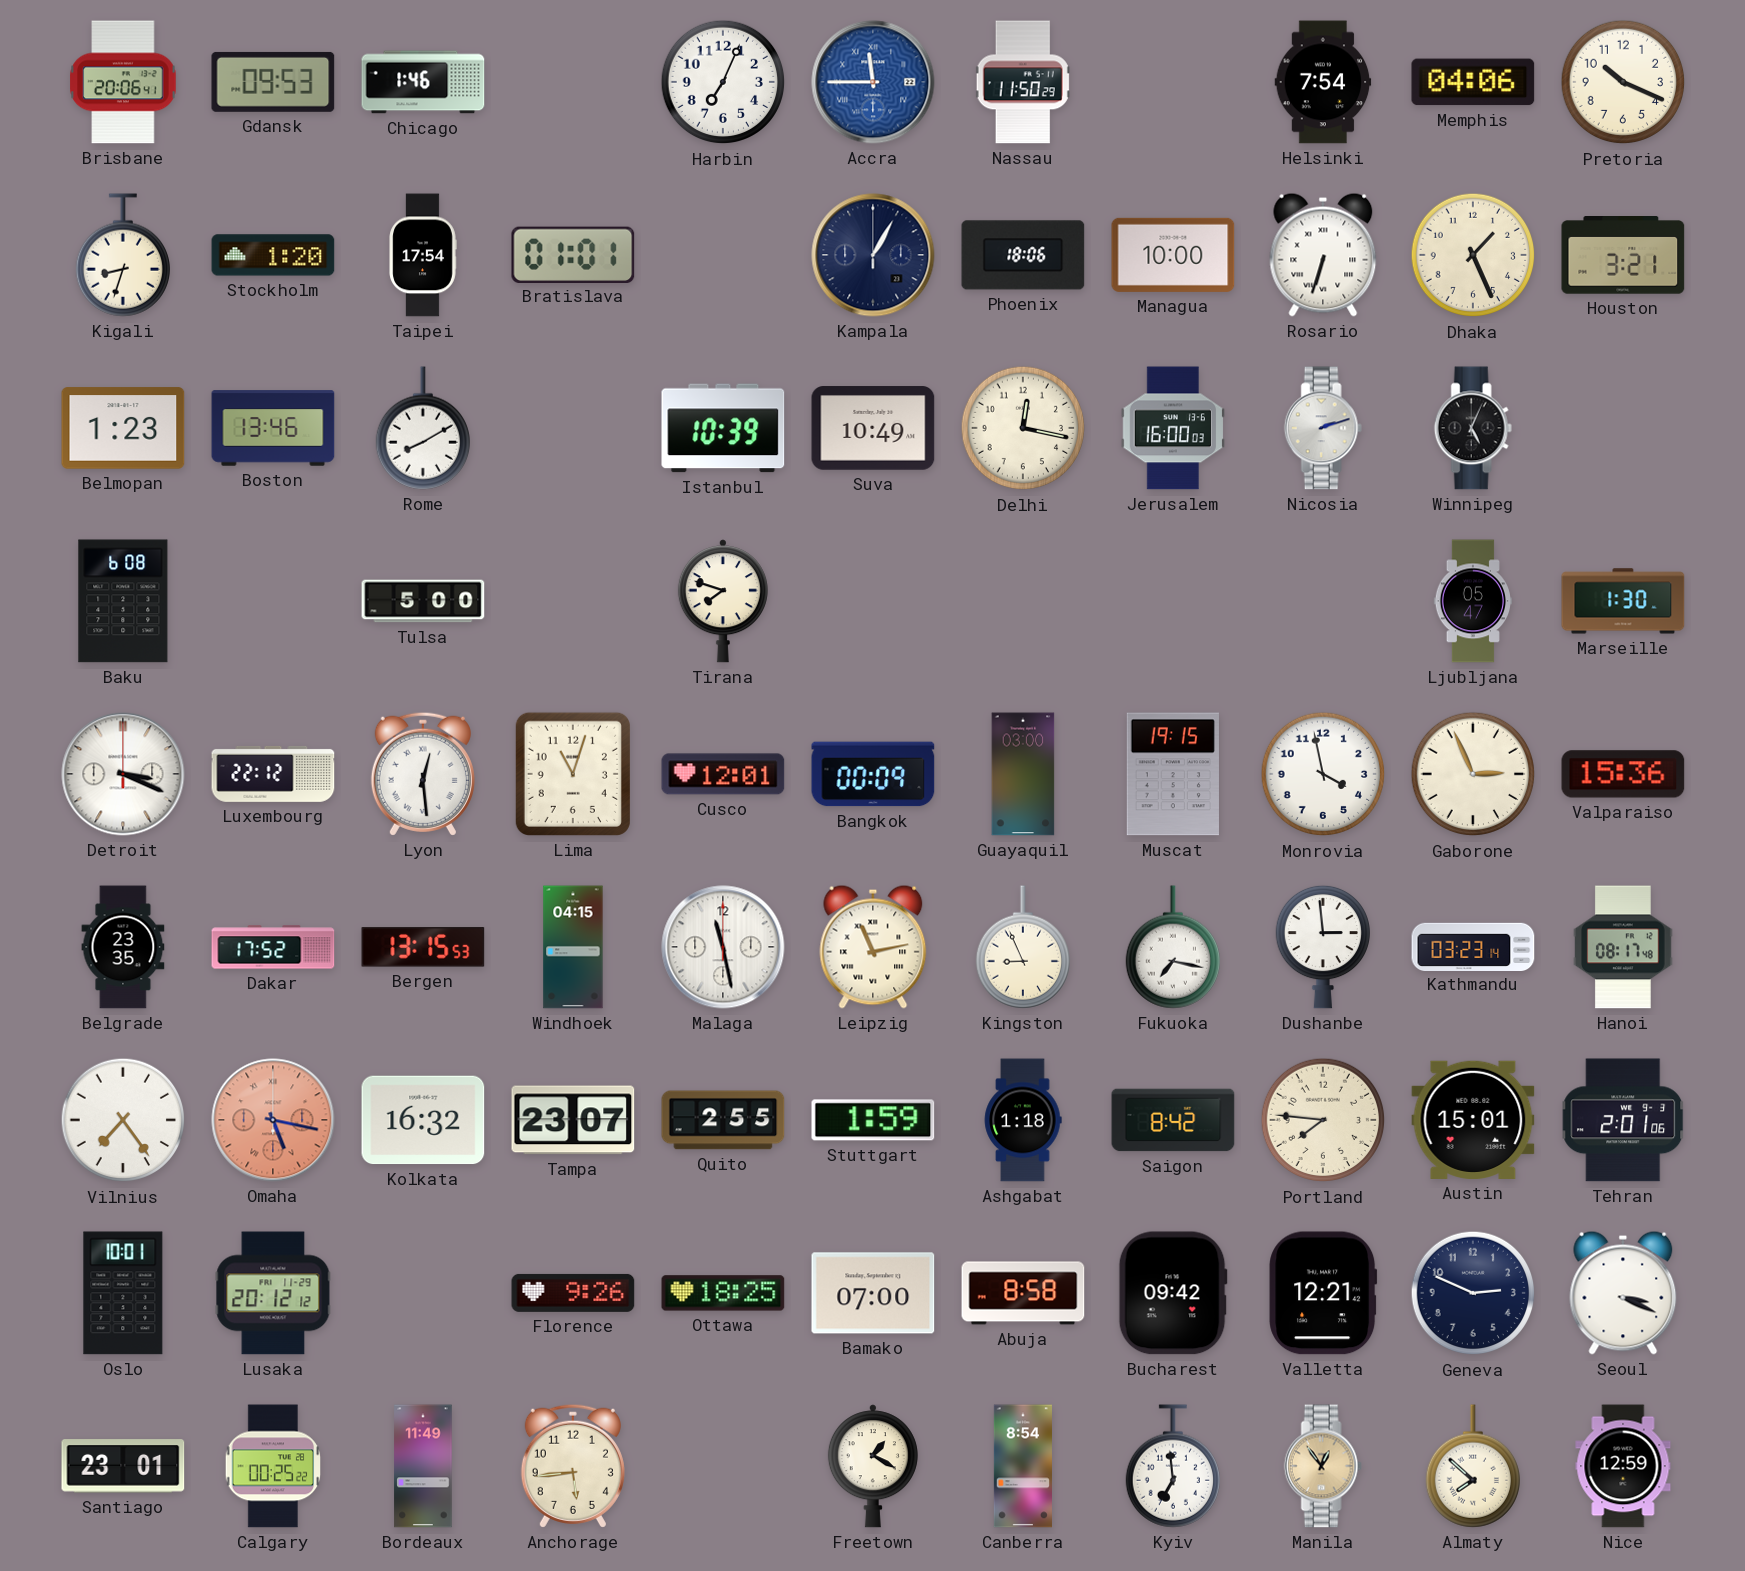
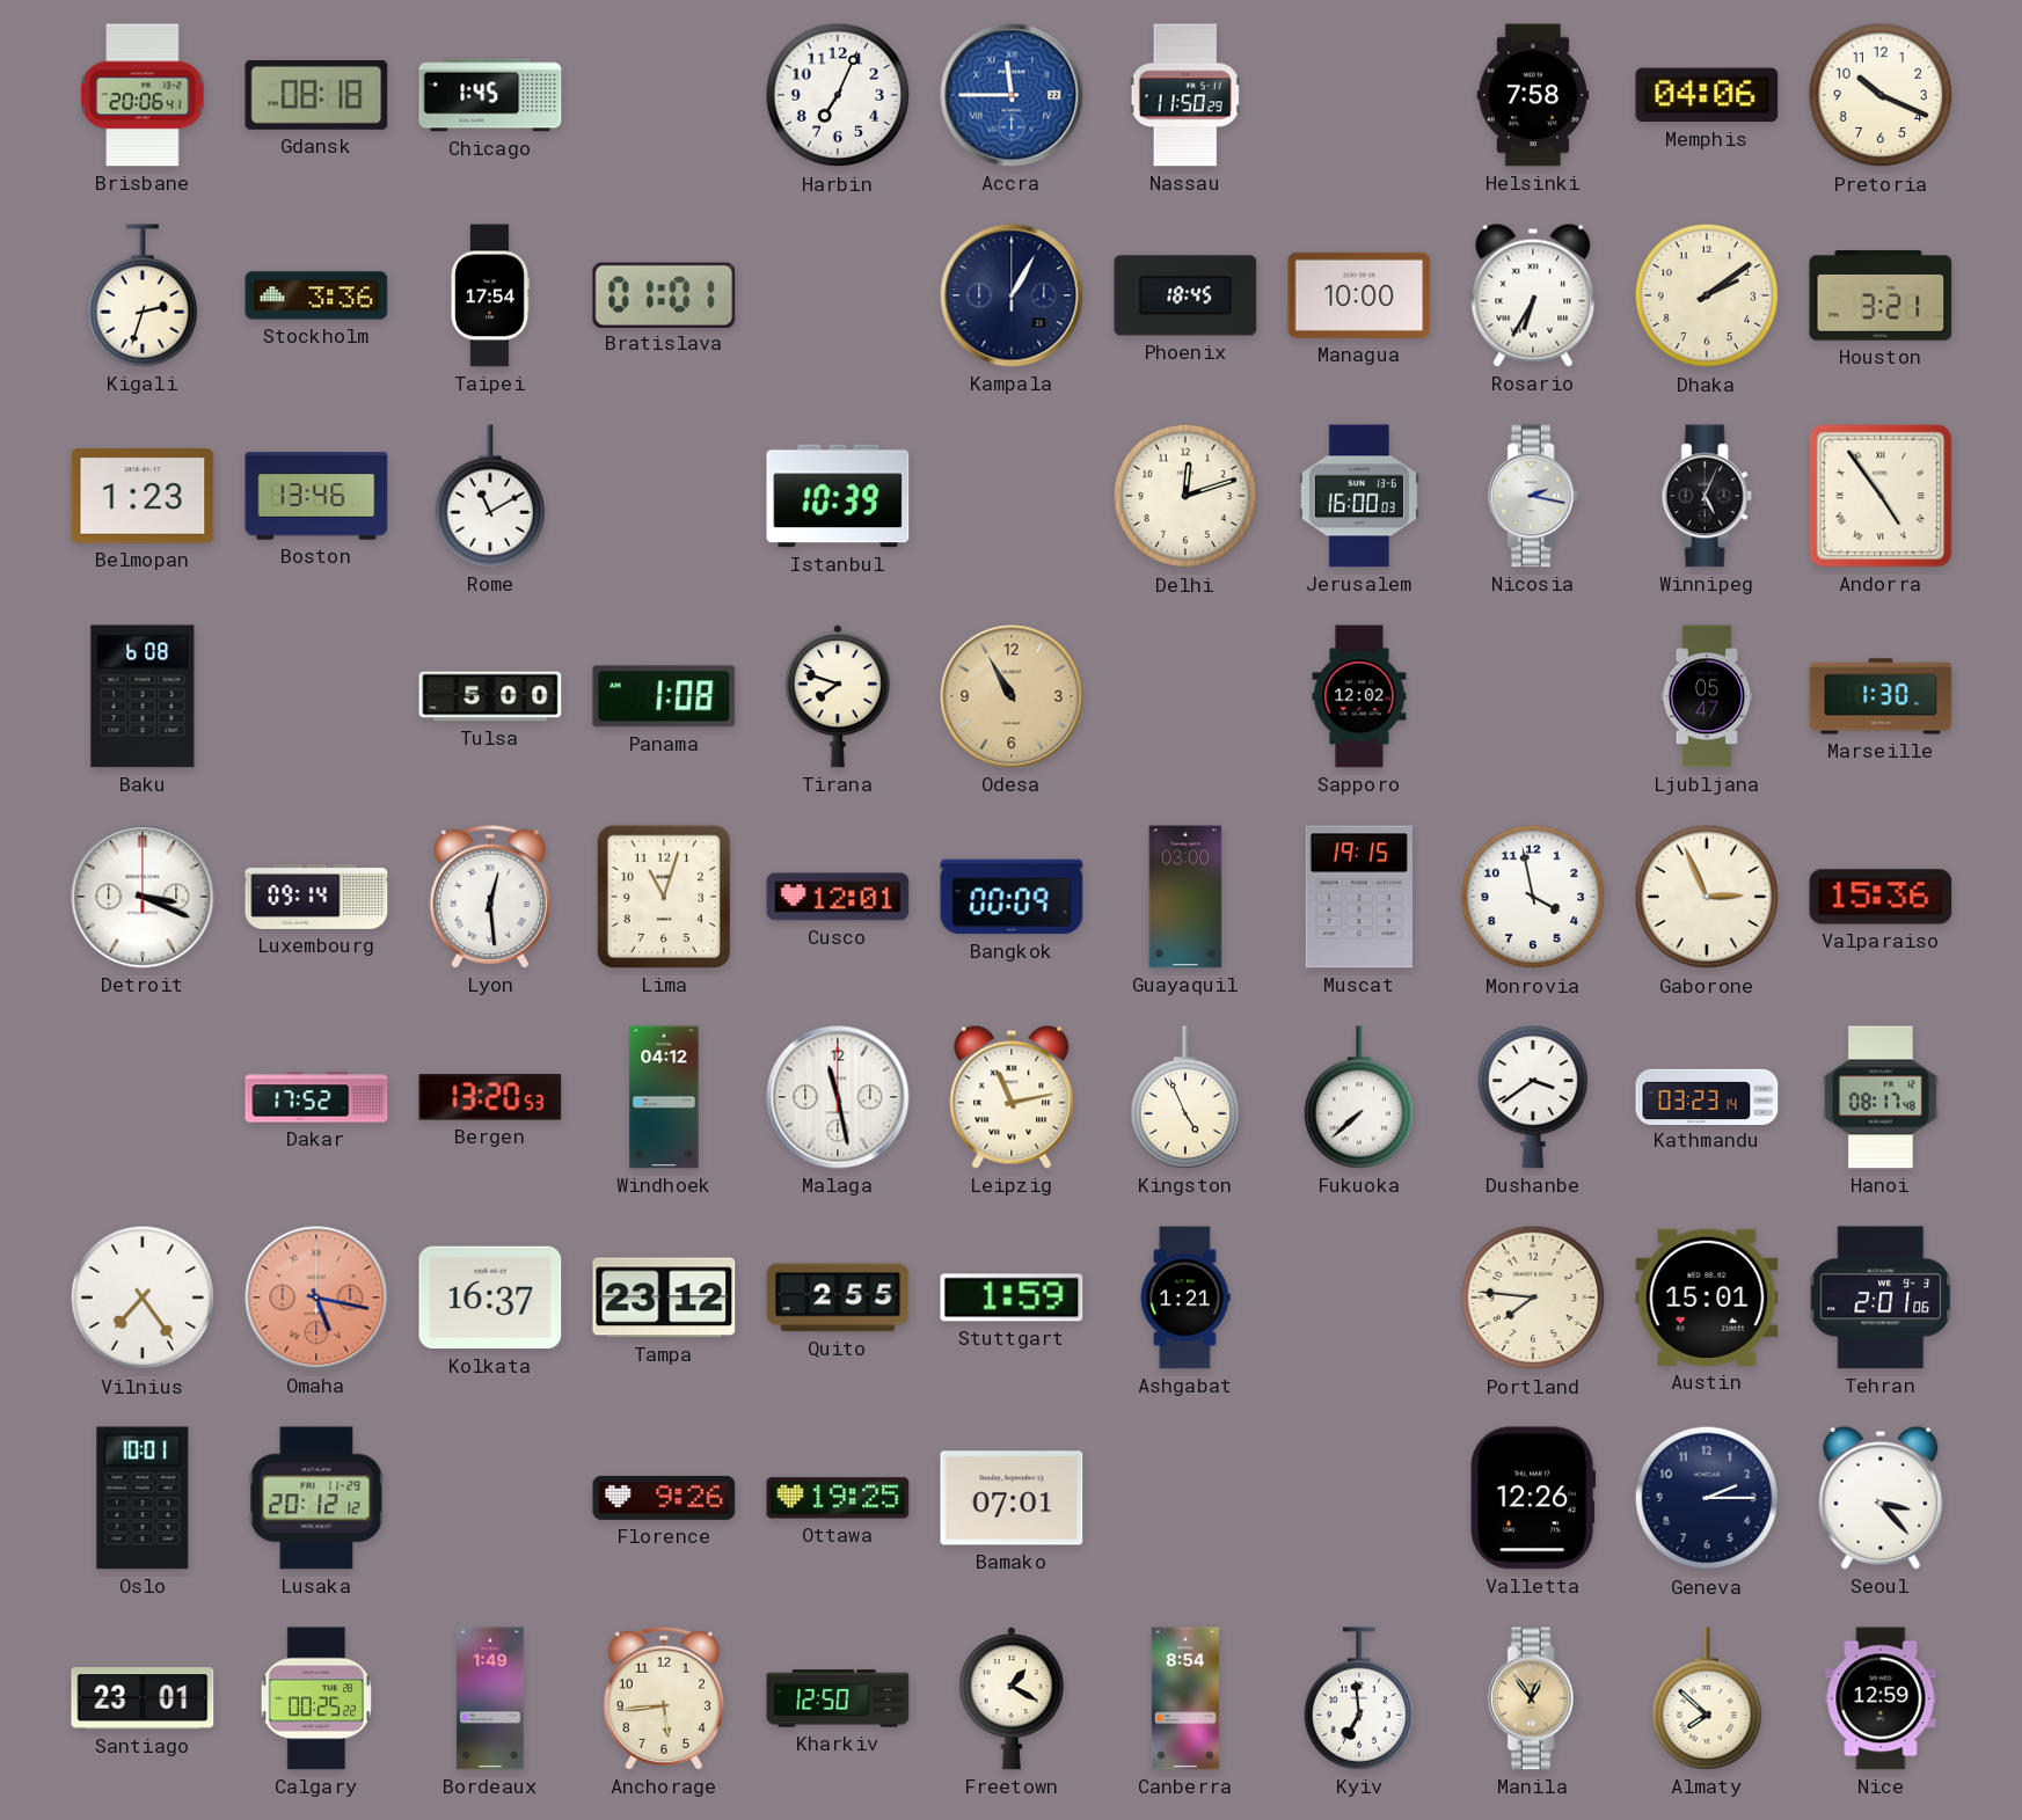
Gdansk: 09:53 -> 08:18 (316, 95)
Chicago: 1:46 -> 1:45 (490, 95)
Helsinki: 7:54 -> 7:58 (1533, 95)
Kigali: 8:33 -> 2:33 (141, 295)
Stockholm: 1:20 -> 3:36 (316, 295)
Phoenix: 18:06 -> 18:45 (1185, 295)
Rosario: 6:33 -> 6:35 (1533, 295)
Dhaka: 1:26 -> 2:09 (1707, 295)
Rome: 8:10 -> 11:10 (489, 496)
Suva: 10:49 -> none (873, 428)
Delhi: 12:17 -> 12:12 (1185, 496)
Nicosia: 2:12 -> 2:17 (1533, 496)
Andorra: none -> 4:54 (1881, 496)
Panama: none -> 1:08 (664, 696)
Odesa: none -> 10:55 (1012, 696)
Sapporo: none -> 12:02 (1359, 696)
Luxembourg: 22:12 -> 09:14 (316, 897)
Belgrade: 23:35 -> none (123, 947)
Bergen: 13:15 -> 13:20 (490, 1097)
Windhoek: 04:15 -> 04:12 (664, 1097)
Kingston: 8:56 -> 4:56 (1184, 1097)
Fukuoka: 7:17 -> 7:38 (1358, 1097)
Dushanbe: 2:59 -> 3:39 (1532, 1097)
Kolkata: 16:32 -> 16:37 (490, 1298)
Tampa: 23:07 -> 23:12 (664, 1298)
Ashgabat: 1:18 -> 1:21 (1185, 1298)
Saigon: 8:42 -> none (1173, 1120)
Ottawa: 18:25 -> 19:25 (838, 1498)
Bamako: 07:00 -> 07:01 (1012, 1498)
Abuja: 8:58 -> none (1023, 1293)
Bucharest: 09:42 -> none (1173, 1293)
Valletta: 12:21 -> 12:26 (1533, 1498)
Geneva: 2:49 -> 2:15 (1707, 1498)
Seoul: 3:19 -> 3:23 (1881, 1498)
Bordeaux: 11:49 -> 1:49 (490, 1698)
Kharkiv: none -> 12:50 (838, 1698)
